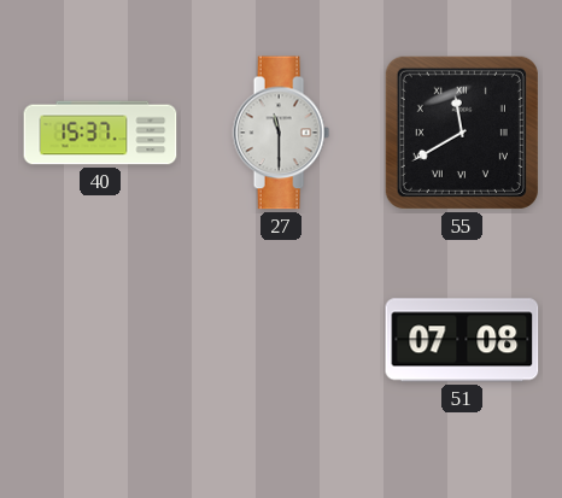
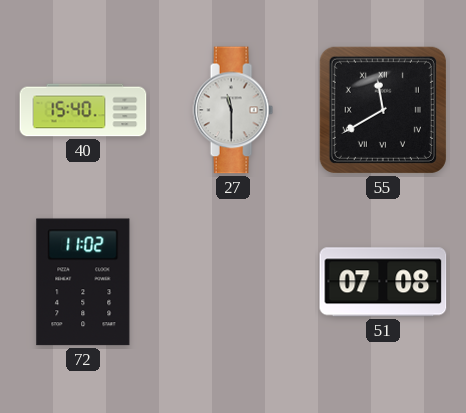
40: 15:37 -> 15:40 (83, 110)
72: none -> 11:02 (83, 282)
